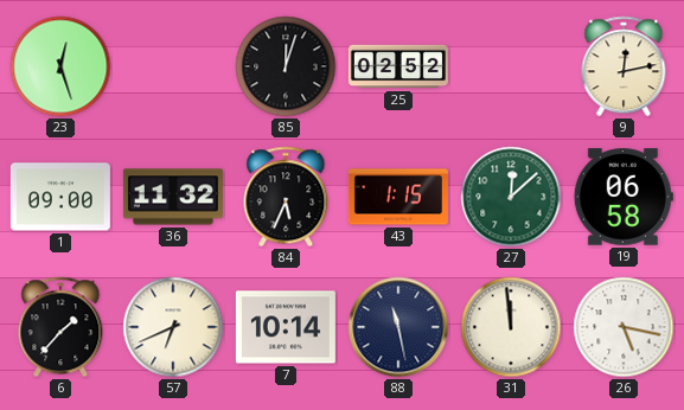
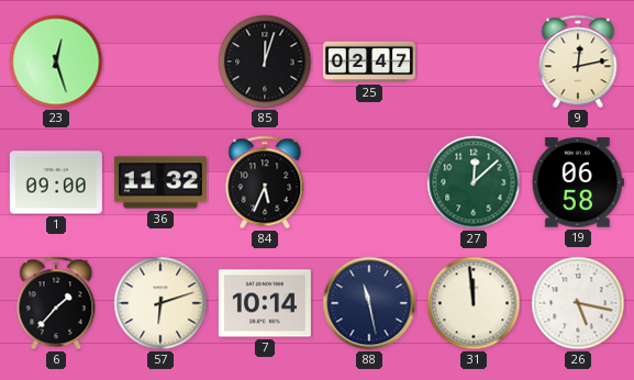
25: 02:52 -> 02:47 (369, 62)
43: 1:15 -> none (398, 197)
57: 6:41 -> 6:12 (160, 303)
